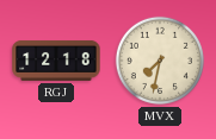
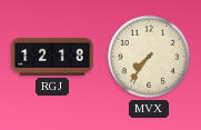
MVX: 7:32 -> 7:36 (149, 57)
